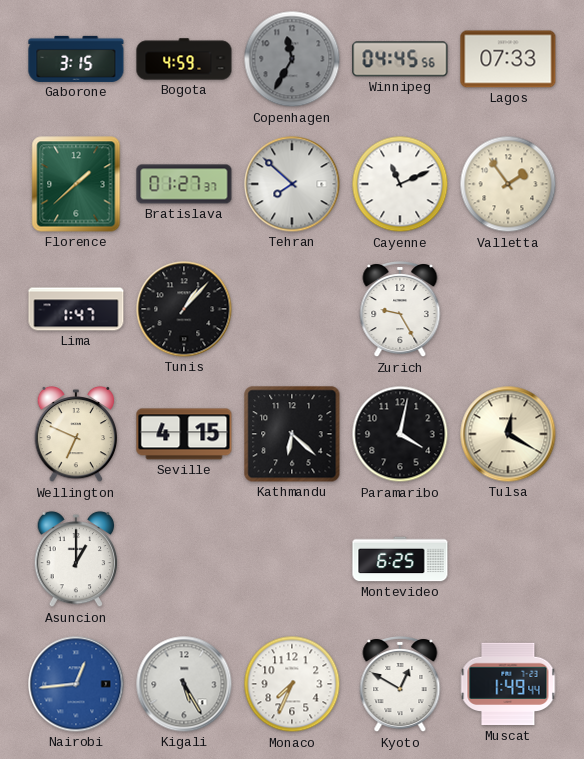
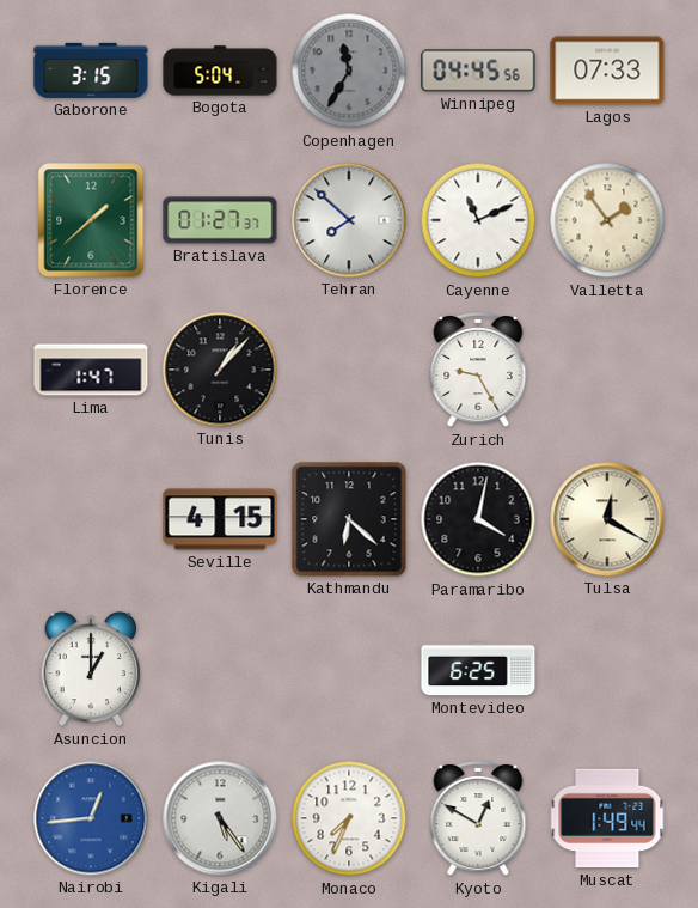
Bogota: 4:59 -> 5:04 (220, 71)
Wellington: 6:49 -> none (76, 434)
Kigali: 5:25 -> 5:24 (220, 818)
